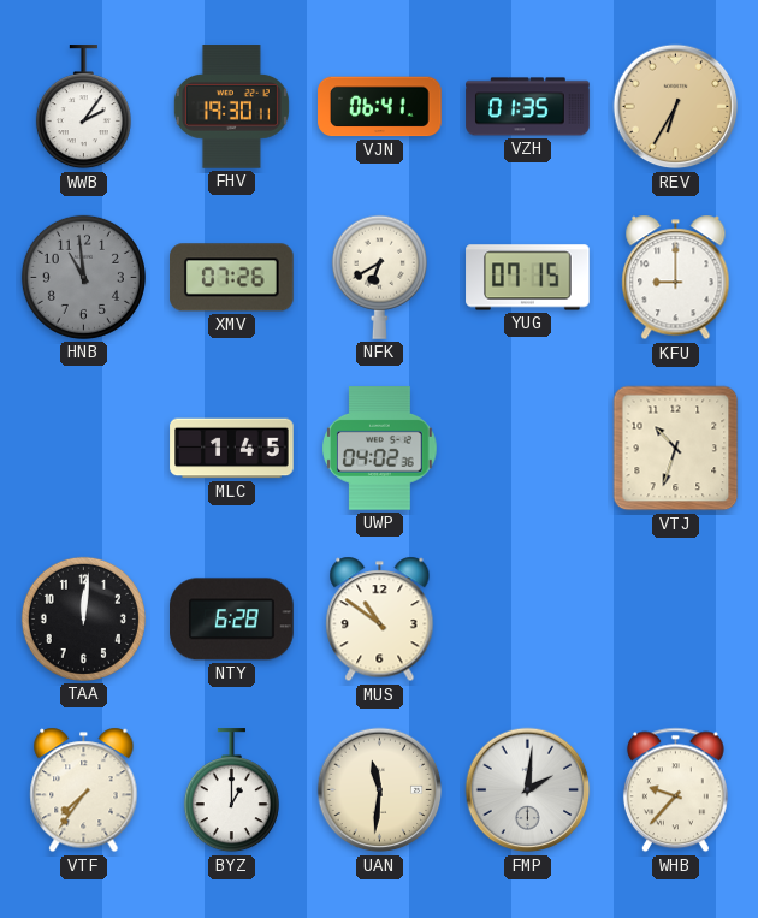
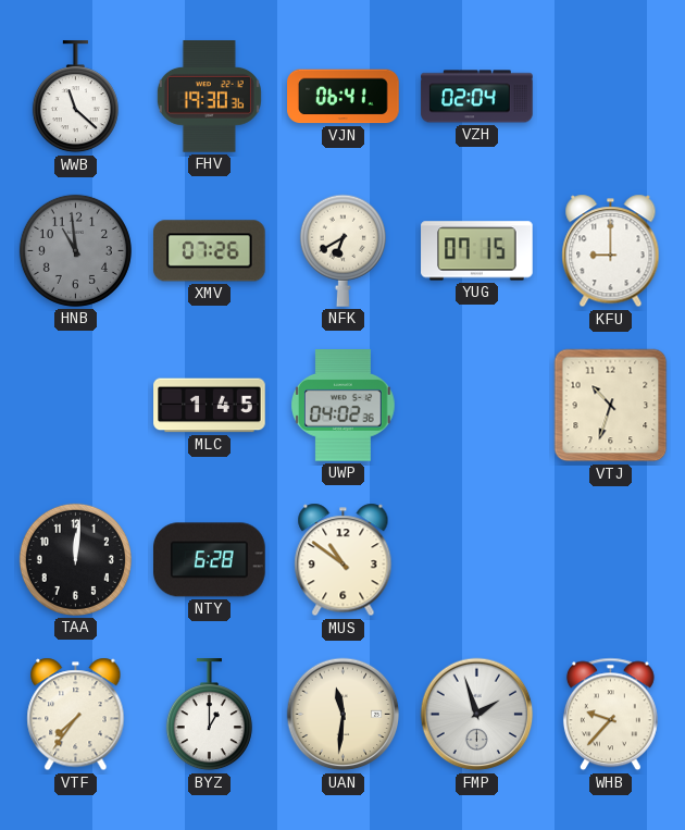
WWB: 2:06 -> 11:22 (75, 97)
FHV: 19:30:11 -> 19:30:36 (209, 97)
VZH: 01:35 -> 02:04 (477, 97)
REV: 6:35 -> none (676, 107)
FMP: 2:01 -> 1:57 (477, 715)
